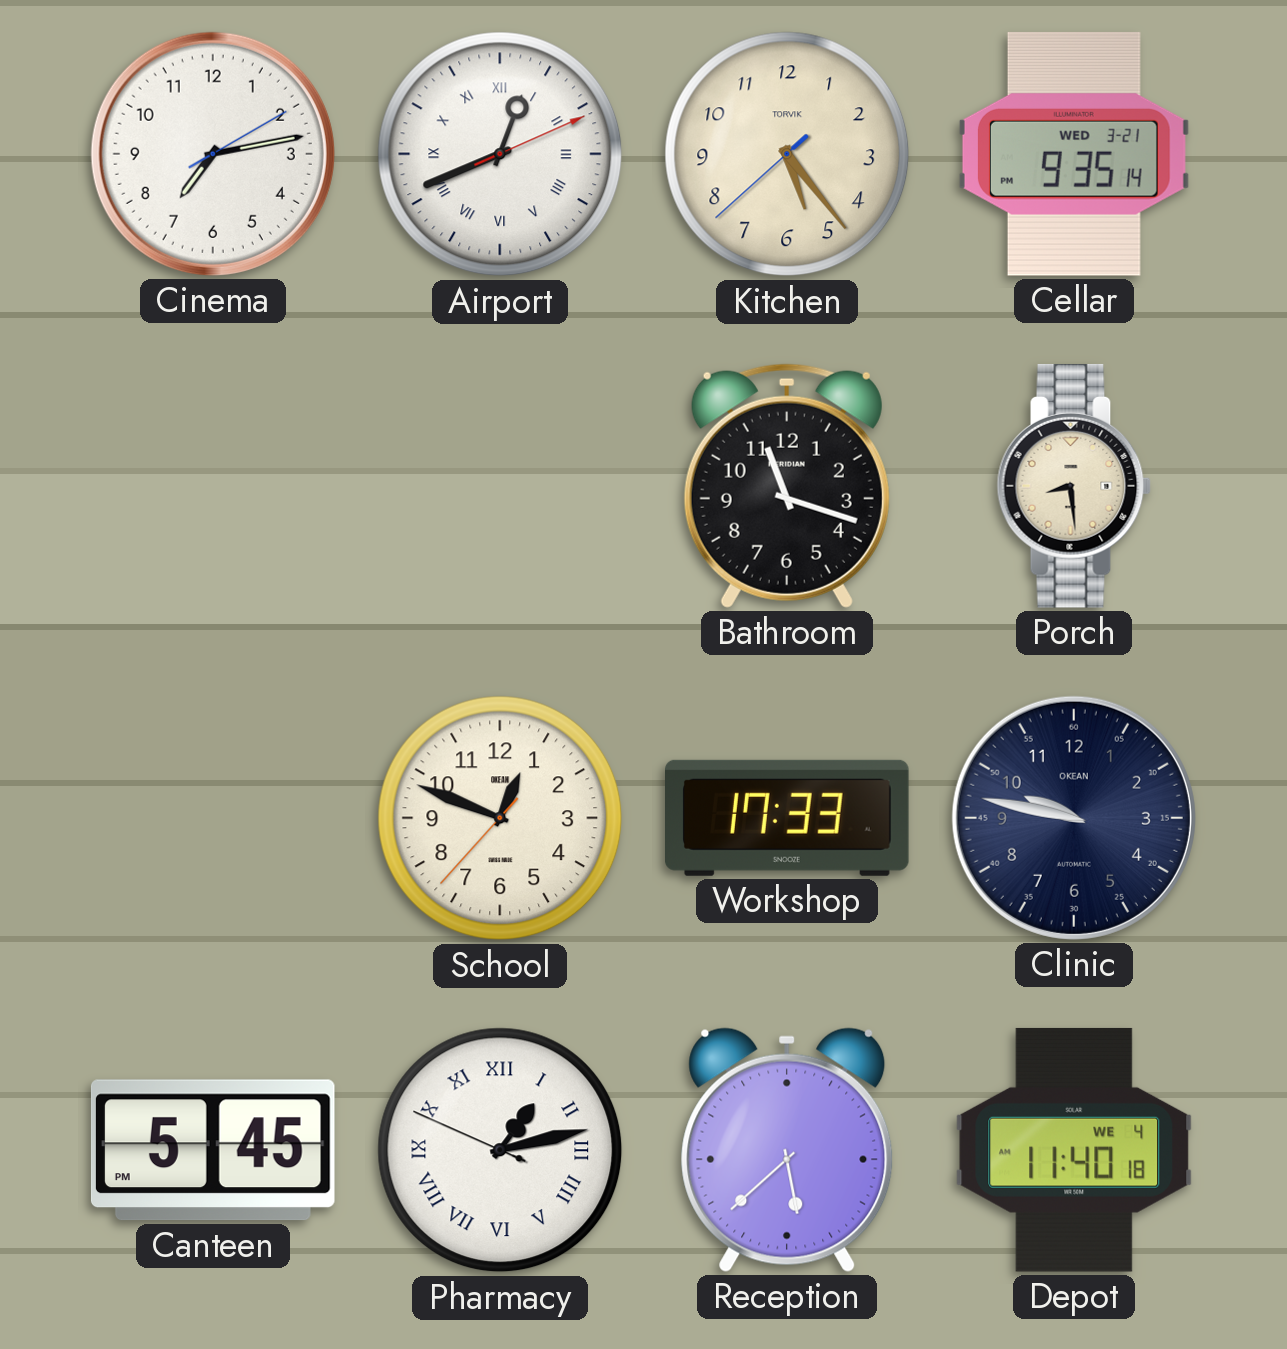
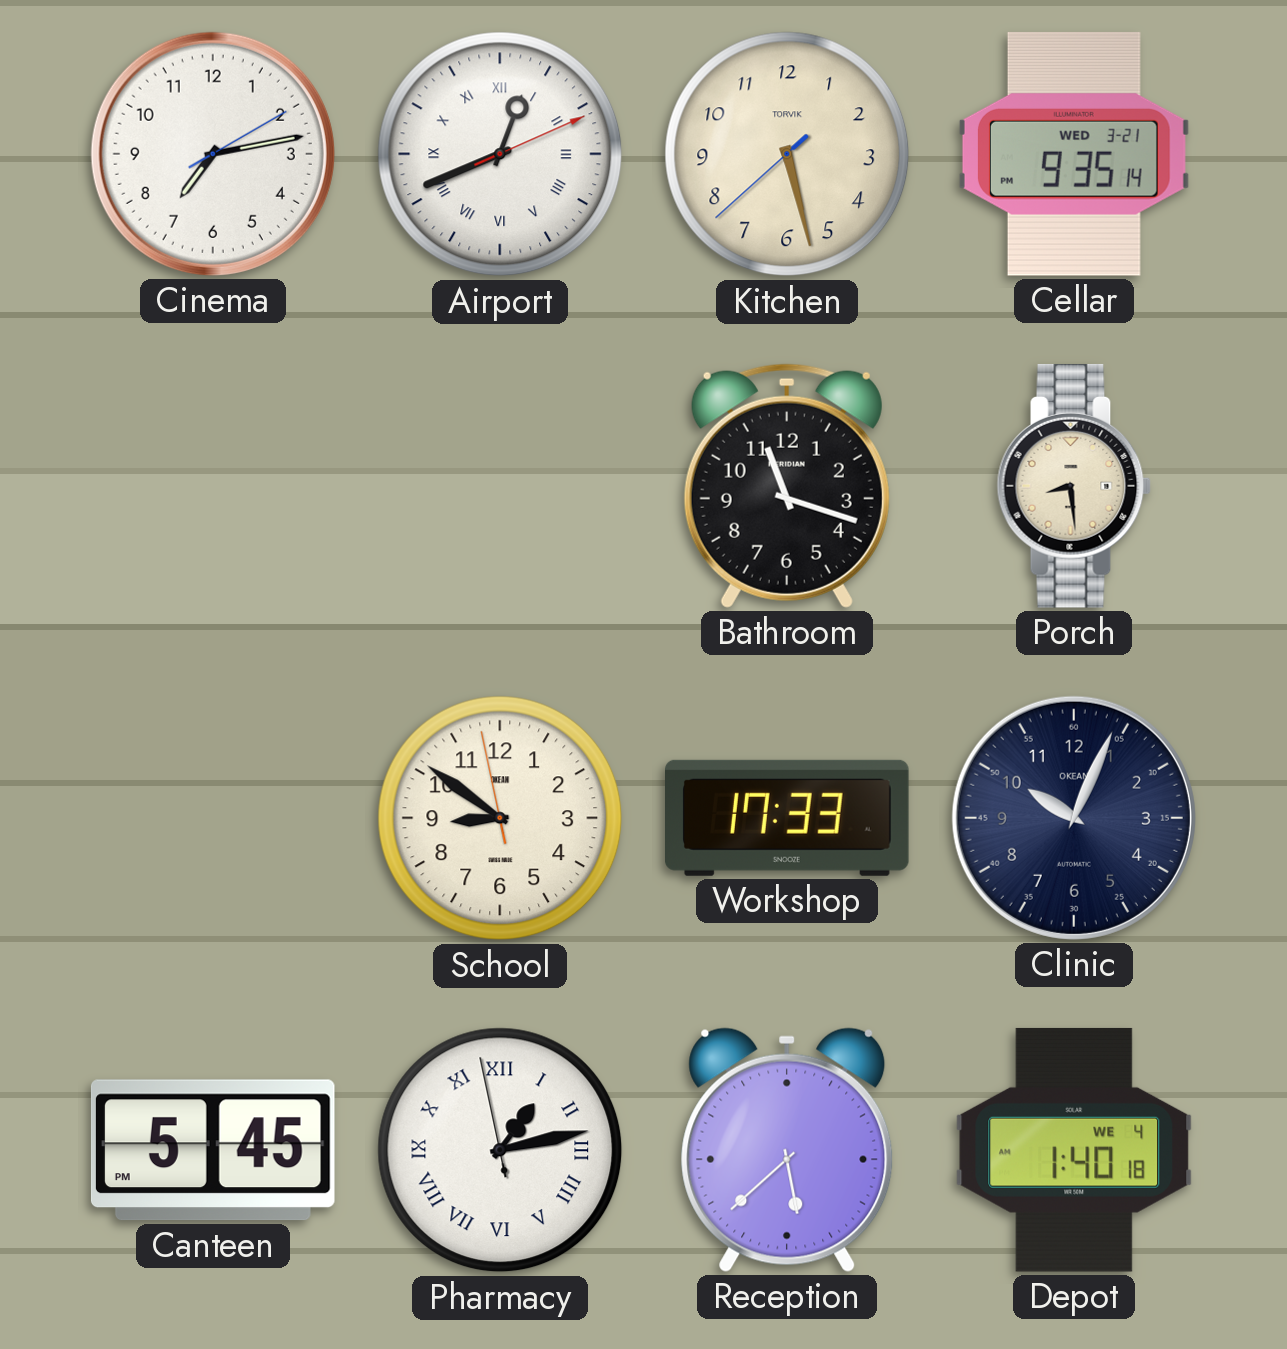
Kitchen: 5:23 -> 5:27 (787, 154)
School: 12:48 -> 8:50 (500, 818)
Clinic: 9:47 -> 10:04 (1074, 818)
Pharmacy: 1:12:49 -> 1:12:58 (500, 1150)
Depot: 11:40 -> 1:40 (1074, 1150)
